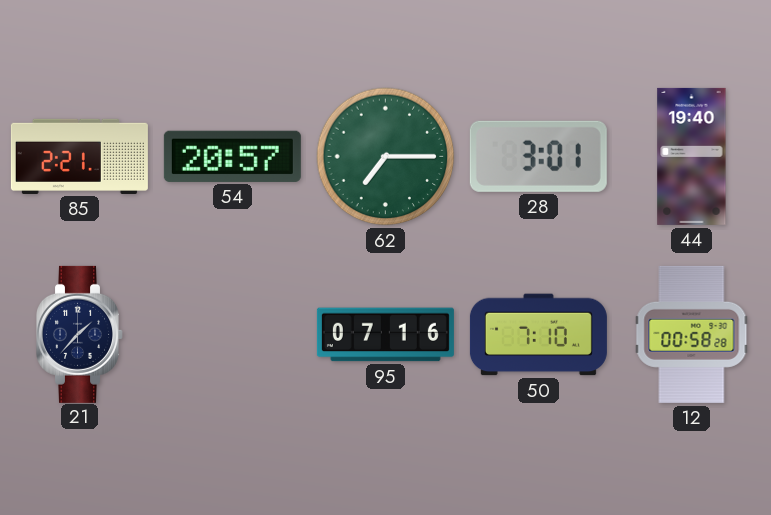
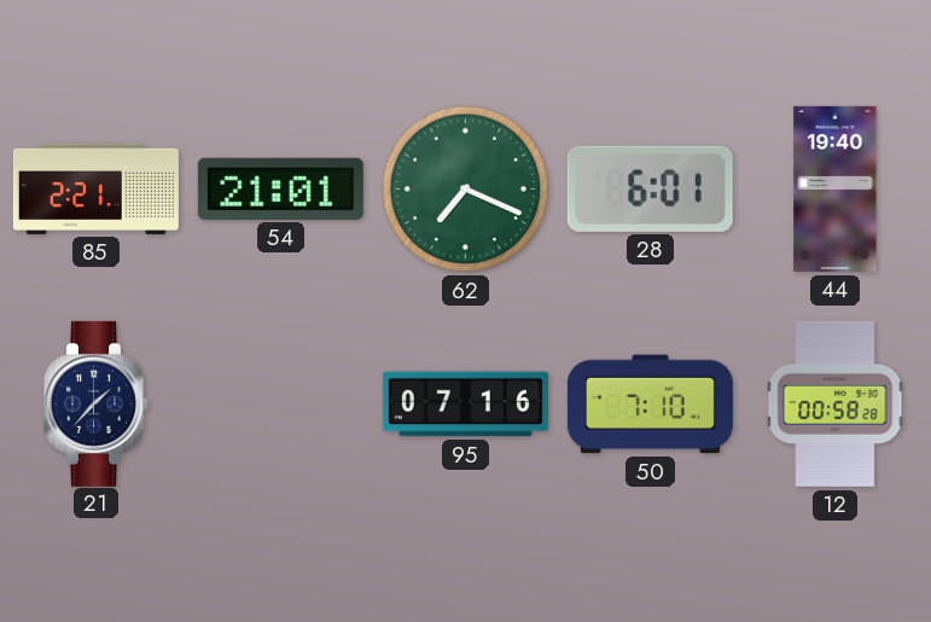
54: 20:57 -> 21:01 (280, 188)
62: 7:15 -> 7:19 (466, 190)
28: 3:01 -> 6:01 (650, 188)
